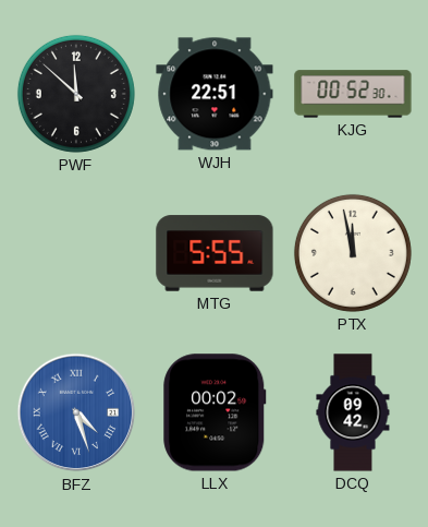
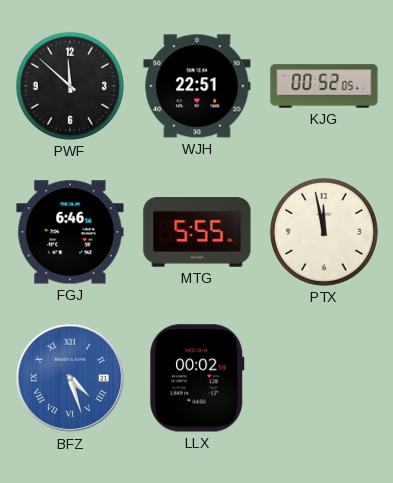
KJG: 00:52:30 -> 00:52:05 (324, 86)
FGJ: none -> 6:46 (70, 232)
DCQ: 09:42 -> none (353, 412)
